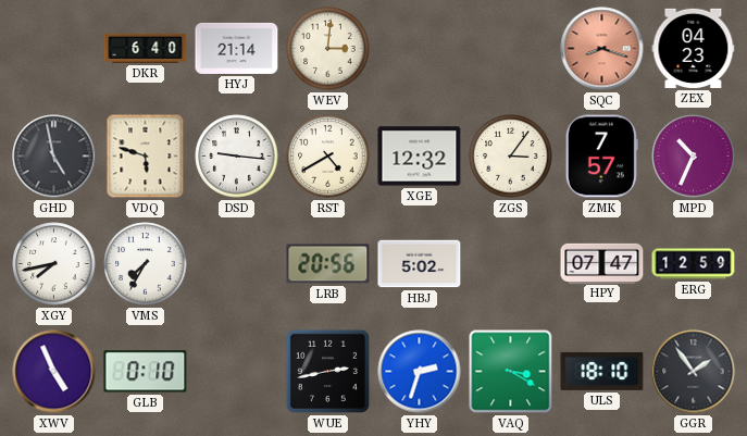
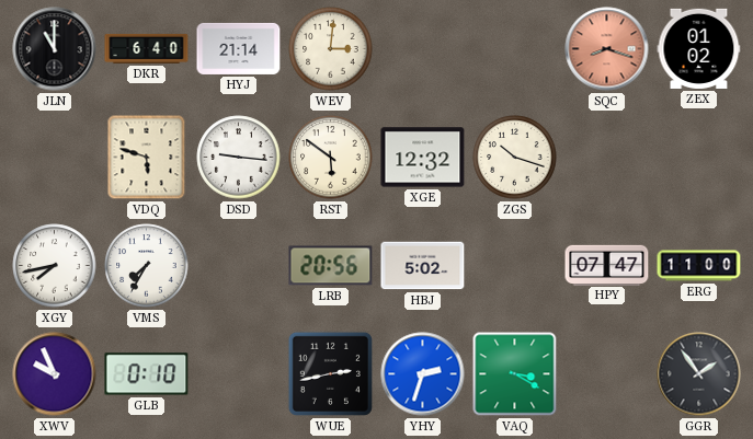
JLN: none -> 11:00 (55, 49)
ZEX: 04:23 -> 01:02 (699, 48)
GHD: 4:58 -> none (54, 157)
RST: 4:40 -> 5:51 (331, 158)
ZGS: 3:06 -> 10:18 (515, 158)
ZMK: 7:57 -> none (601, 157)
MPD: 10:34 -> none (694, 157)
ERG: 12:59 -> 11:00 (699, 266)
XWV: 4:56 -> 9:56 (55, 374)
ULS: 18:10 -> none (602, 371)
